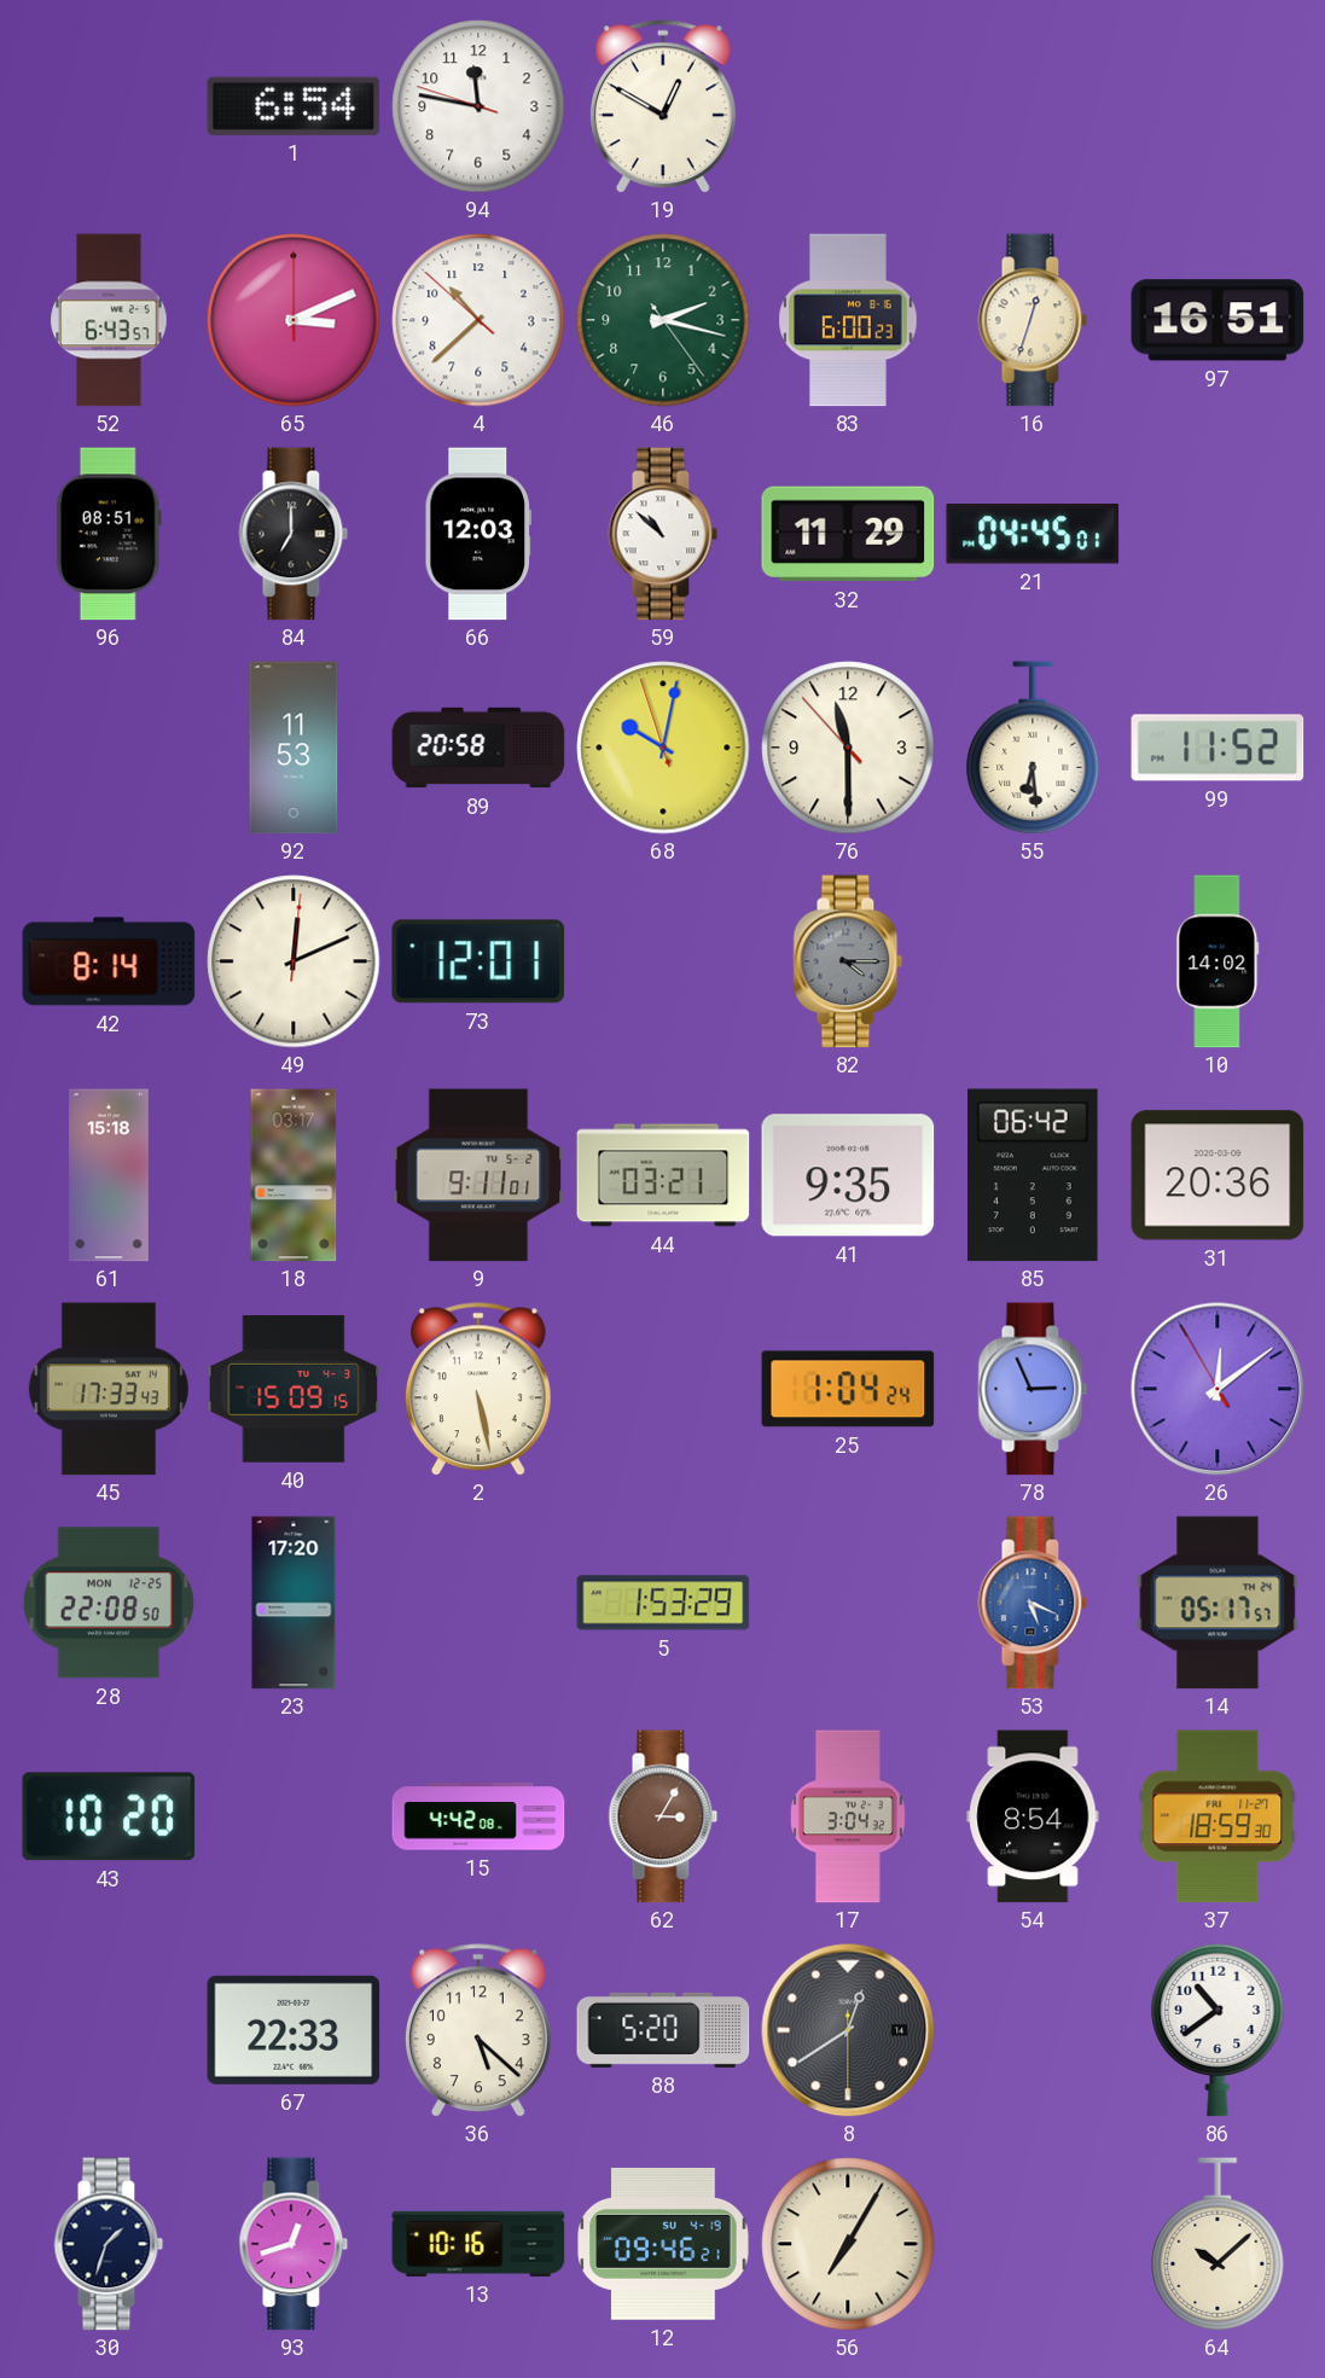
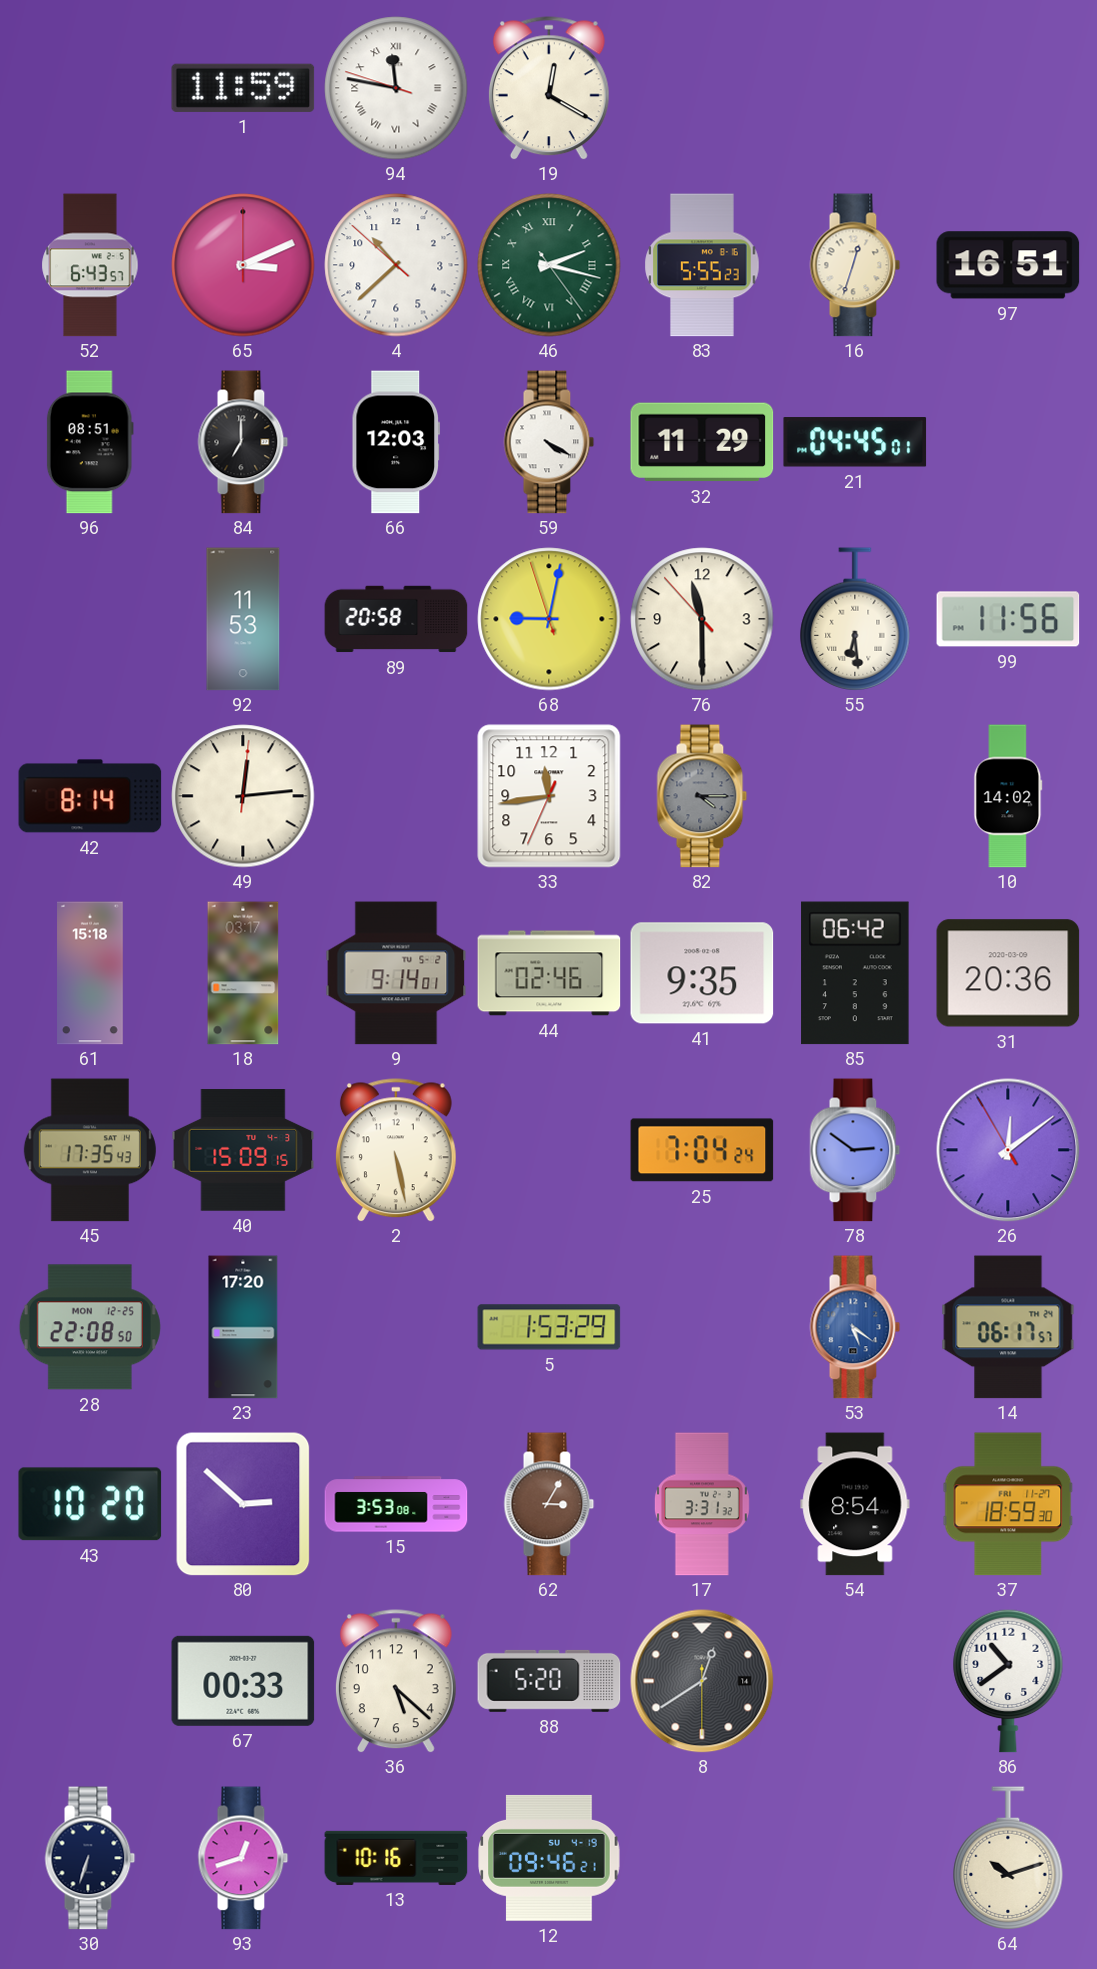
1: 6:54 -> 11:59 (243, 88)
94 numerals: Arabic -> Roman (396, 88)
19: 12:50 -> 12:20 (549, 88)
46 numerals: Arabic -> Roman (549, 265)
83: 6:00 -> 5:55 (702, 265)
59: 10:52 -> 4:20 (549, 442)
68: 10:01 -> 9:01 (549, 619)
99: 11:52 -> 11:56 (1008, 619)
49: 12:11 -> 12:14 (243, 796)
73: 12:01 -> none (478, 961)
33: none -> 11:43 (549, 796)
9: 9:11 -> 9:14 (396, 973)
44: 03:21 -> 02:46 (549, 973)
45: 17:33 -> 17:35 (90, 1150)
25: 1:04 -> 7:04 (702, 1150)
78: 2:56 -> 2:51 (855, 1150)
53: 5:19 -> 5:21 (855, 1327)
14: 05:17 -> 06:17 (1008, 1327)
80: none -> 2:52 (243, 1504)
15: 4:42 -> 3:53 (396, 1504)
17: 3:04 -> 3:31 (702, 1504)
67: 22:33 -> 00:33 (243, 1681)
30: 1:33 -> 6:33 (90, 1858)
56: 7:05 -> none (848, 2244)
64: 10:08 -> 10:12 (1008, 1858)
